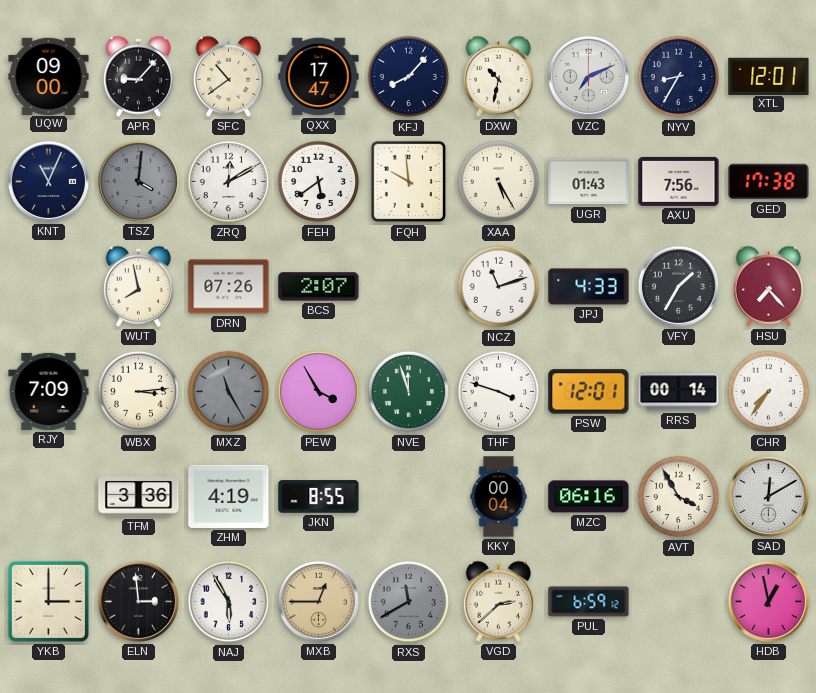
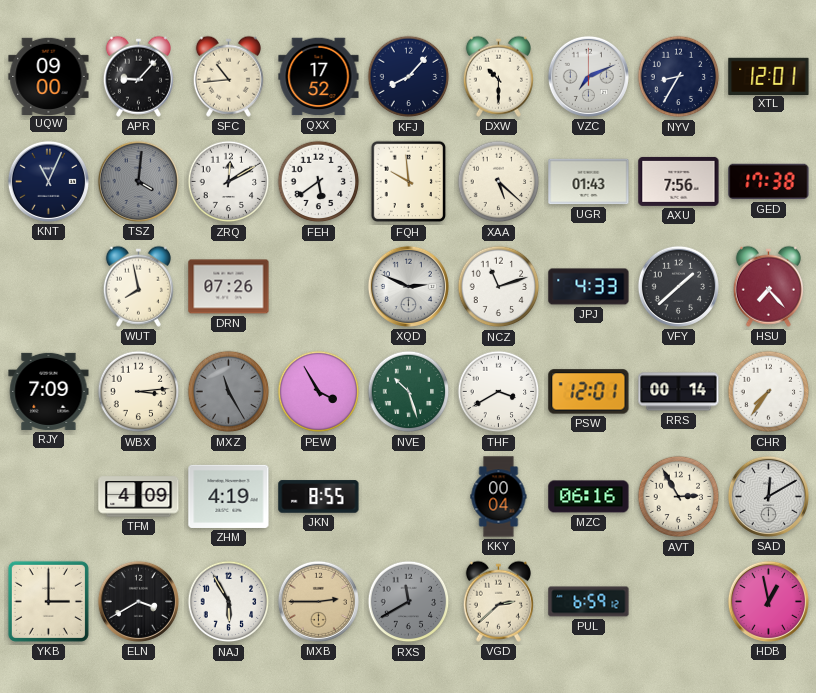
SFC: 10:39 -> 10:44 (228, 76)
QXX: 17:47 -> 17:52 (319, 77)
DXW: 10:32 -> 10:30 (498, 76)
XAA: 5:25 -> 5:22 (499, 182)
BCS: 2:07 -> none (319, 287)
XQD: none -> 2:49 (408, 286)
VFY: 1:35 -> 1:38 (678, 286)
NVE: 11:57 -> 10:27 (409, 392)
THF: 3:48 -> 3:40 (499, 392)
TFM: 3:36 -> 4:09 (139, 497)
AVT: 3:55 -> 2:55 (679, 497)
ELN: 2:59 -> 3:40 (138, 601)
MXB: 12:45 -> 2:45 (318, 601)
